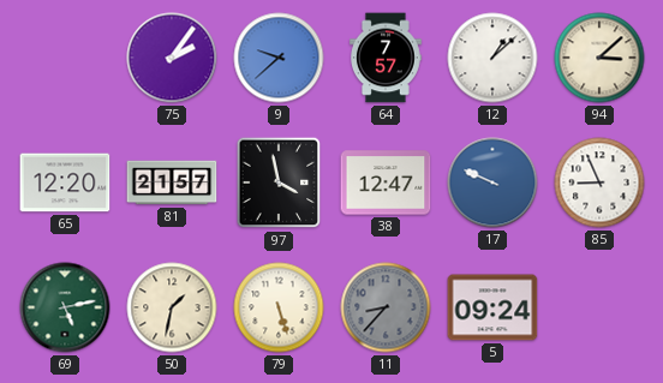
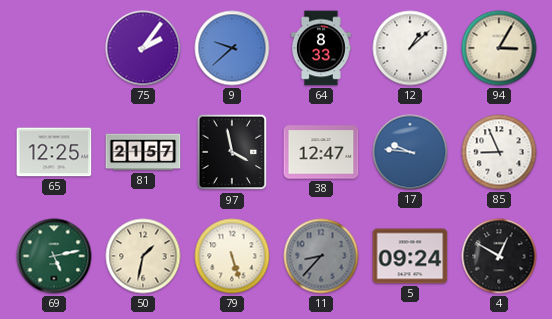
64: 7:57 -> 8:33 (322, 48)
94: 3:08 -> 3:05 (499, 48)
65: 12:20 -> 12:25 (54, 152)
17: 9:49 -> 9:46 (410, 152)
4: none -> 12:50 (499, 256)
